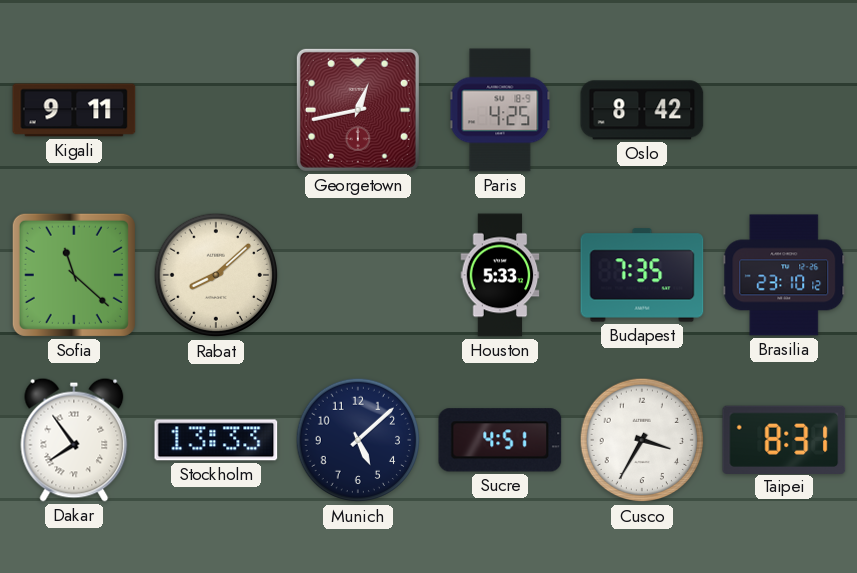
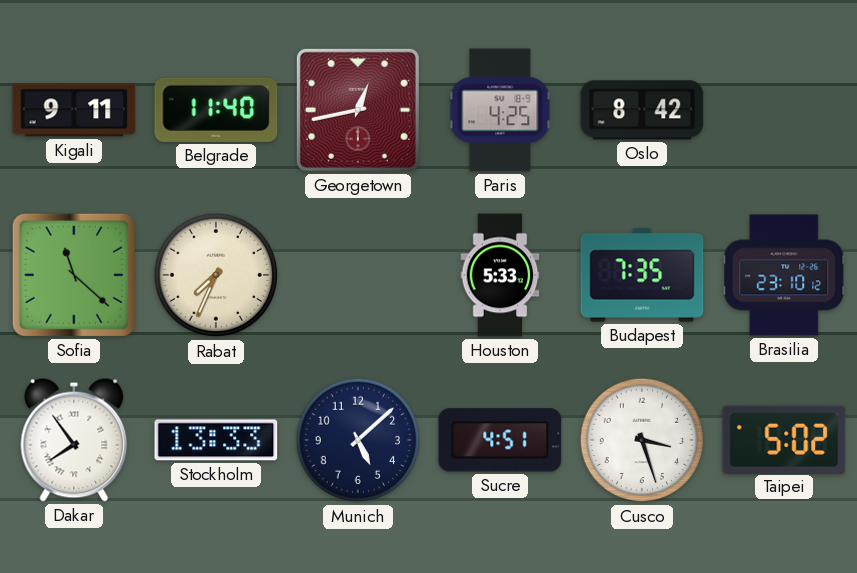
Belgrade: none -> 11:40 (216, 110)
Rabat: 8:08 -> 7:34 (216, 275)
Cusco: 3:35 -> 3:27 (642, 440)
Taipei: 8:31 -> 5:02 (784, 439)
